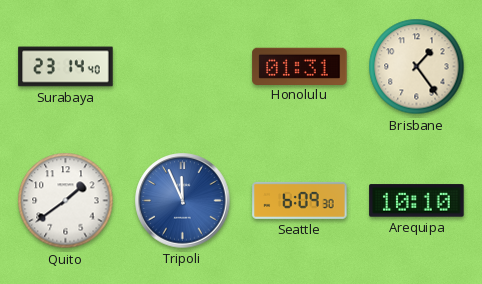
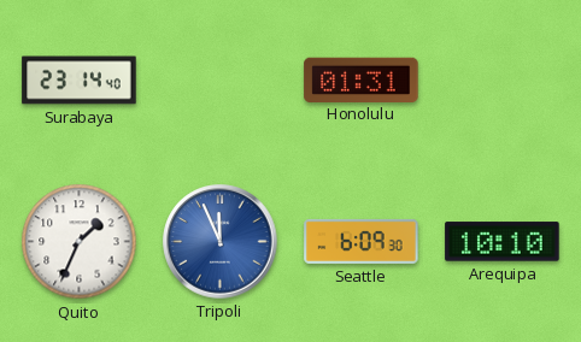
Brisbane: 1:24 -> none (417, 67)
Quito: 1:39 -> 1:34 (80, 242)
